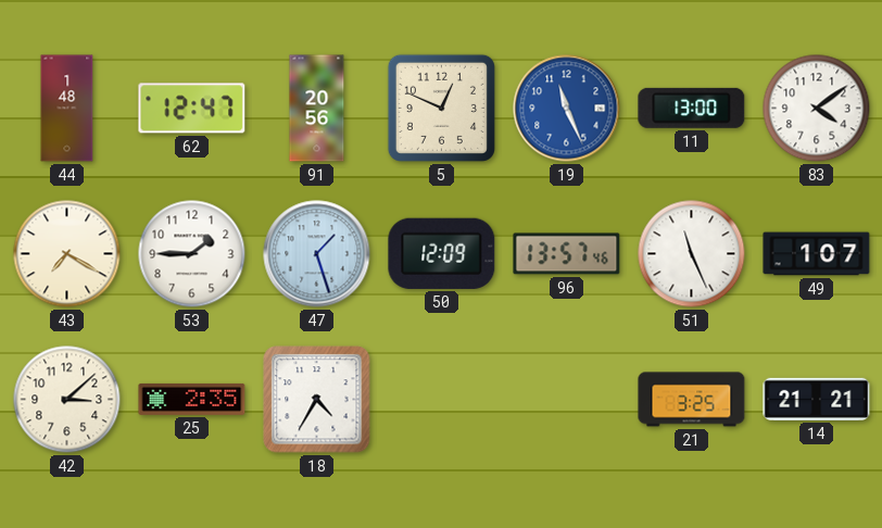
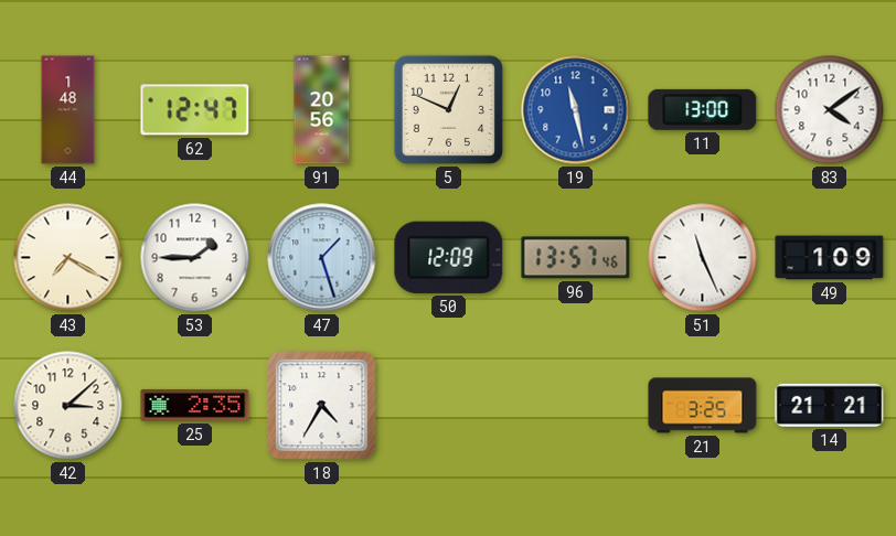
19: 11:26 -> 11:28 (576, 110)
49: 1:07 -> 1:09 (830, 258)
